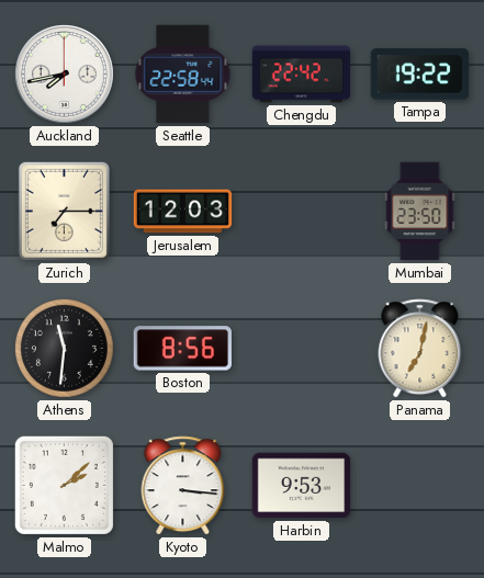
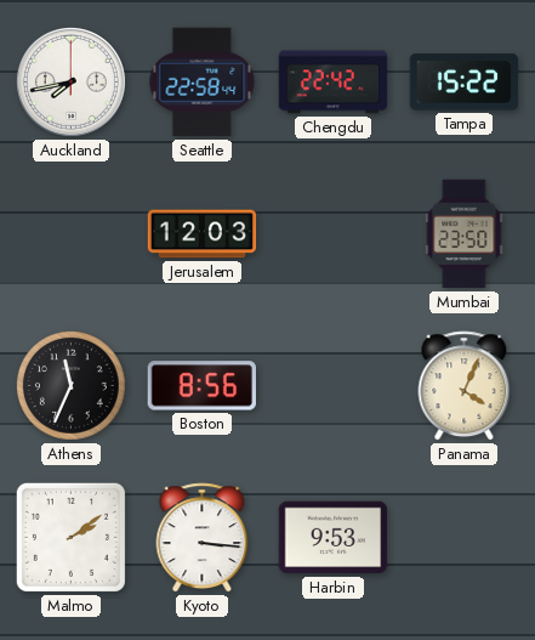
Tampa: 19:22 -> 15:22 (465, 83)
Zurich: 7:15 -> none (64, 211)
Athens: 11:31 -> 11:34 (70, 385)
Panama: 7:02 -> 4:04 (465, 386)
Malmo: 2:08 -> 2:09 (70, 537)
